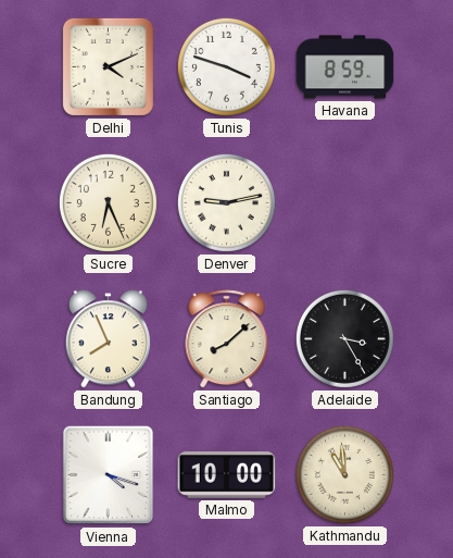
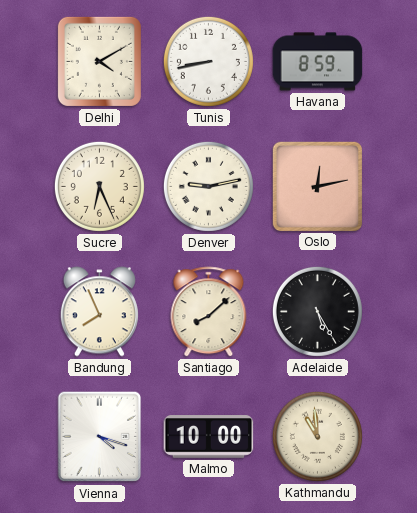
Delhi: 4:11 -> 4:10 (99, 61)
Tunis: 3:48 -> 8:43 (208, 61)
Oslo: none -> 12:13 (317, 186)
Adelaide: 3:25 -> 5:25 (317, 311)
